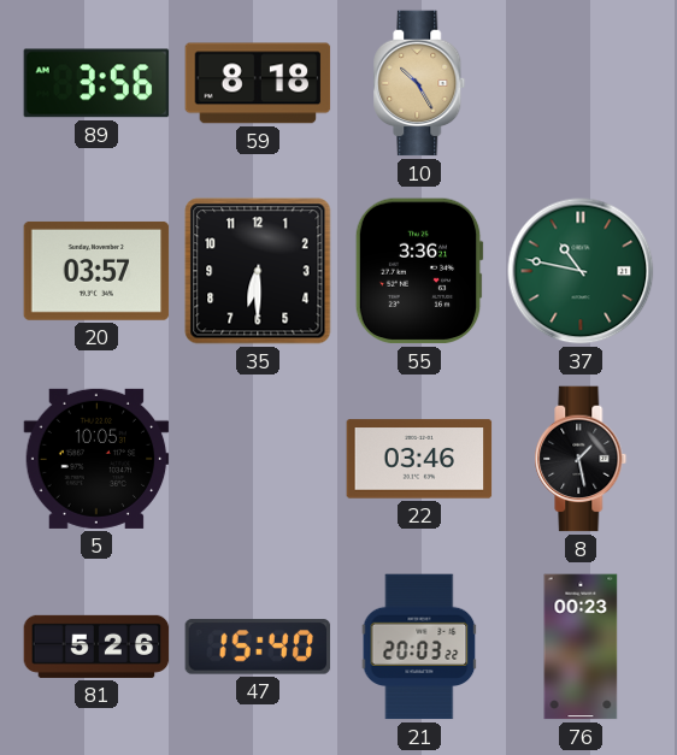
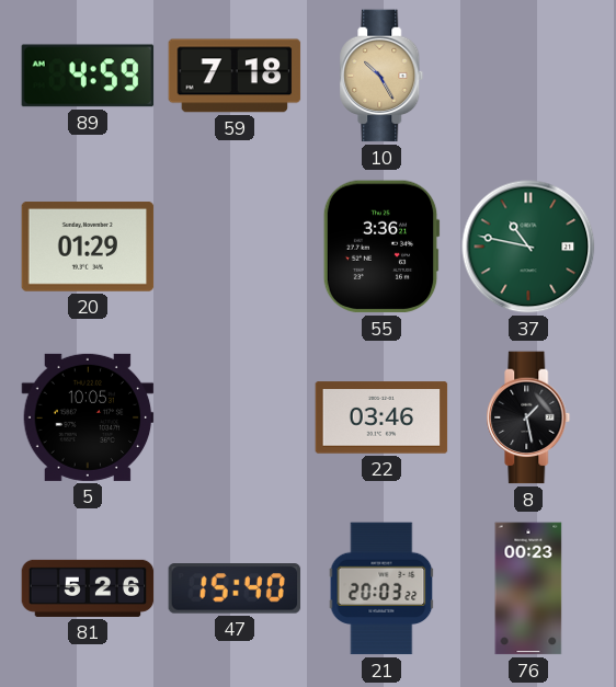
89: 3:56 -> 4:59 (88, 76)
59: 8:18 -> 7:18 (235, 76)
20: 03:57 -> 01:29 (88, 247)
35: 6:30 -> none (258, 271)
